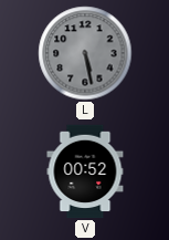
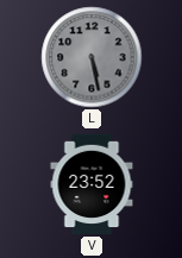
V: 00:52 -> 23:52 (92, 184)
